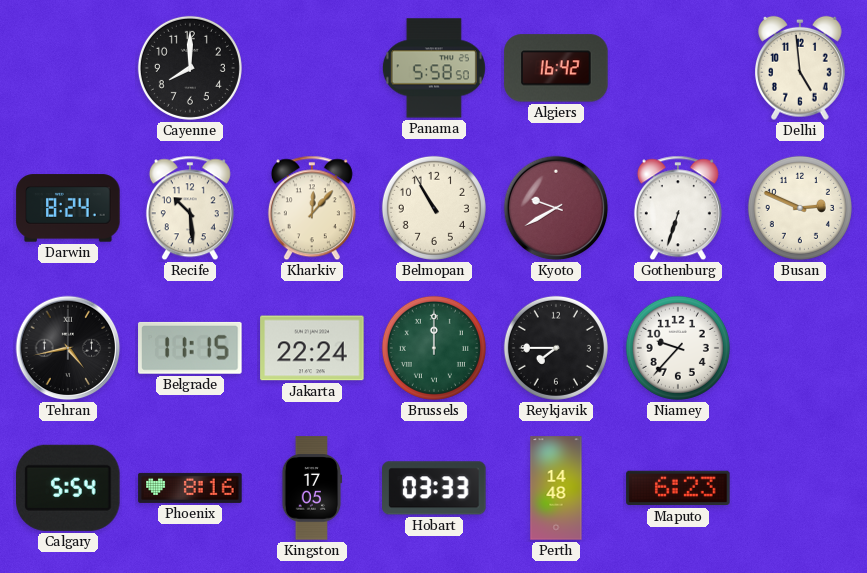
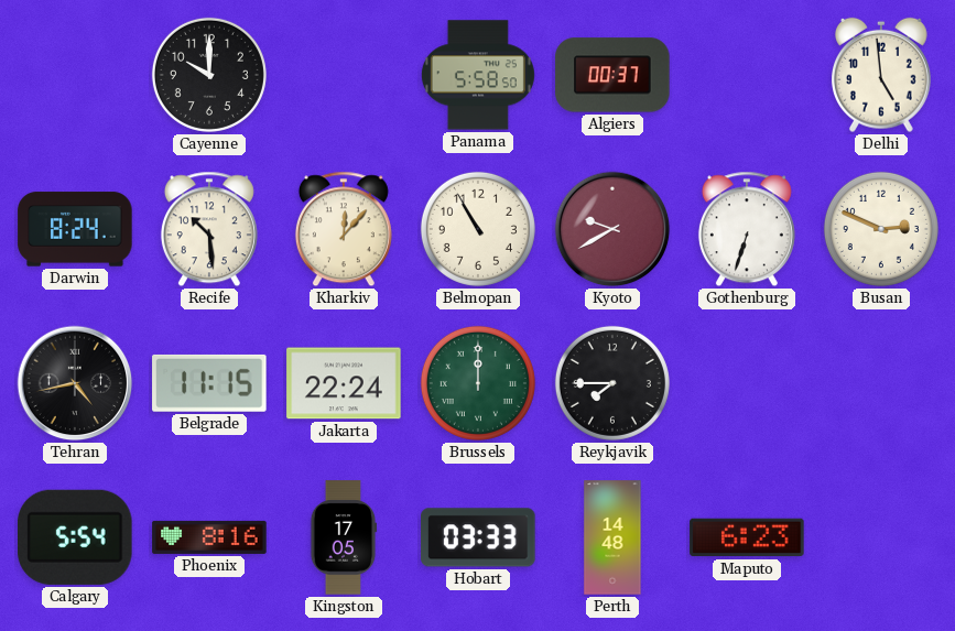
Cayenne: 8:00 -> 10:00 (209, 75)
Algiers: 16:42 -> 00:37 (612, 75)
Niamey: 9:37 -> none (678, 348)
